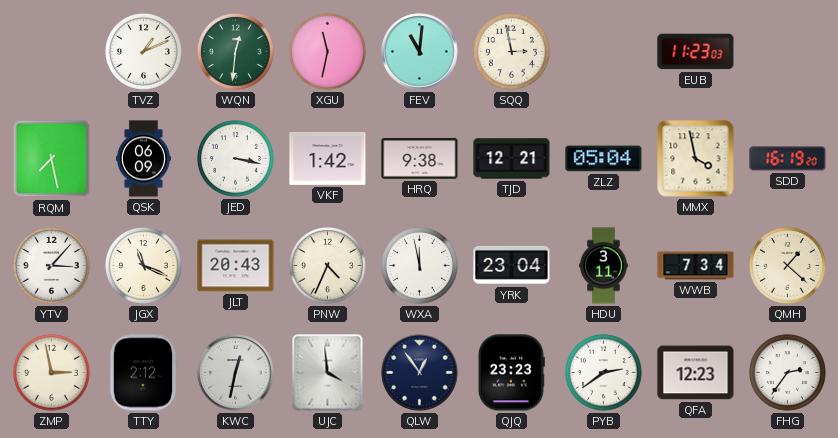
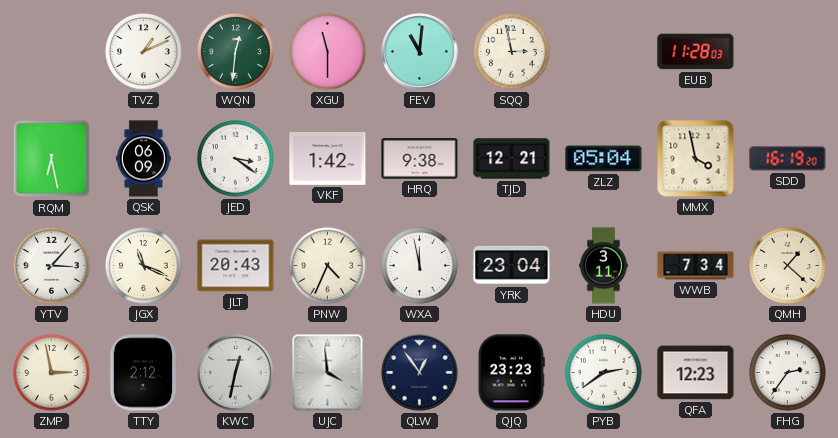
XGU: 11:32 -> 11:30 (328, 52)
EUB: 11:23 -> 11:28 (696, 52)
RQM: 7:28 -> 6:28 (52, 159)
JED: 3:17 -> 3:21 (236, 159)
